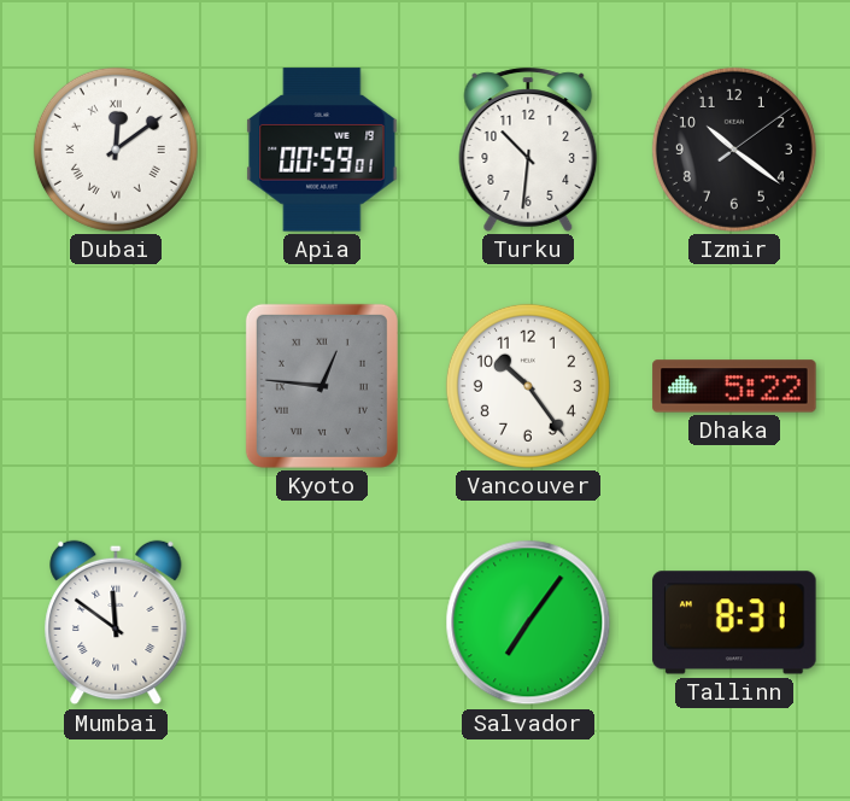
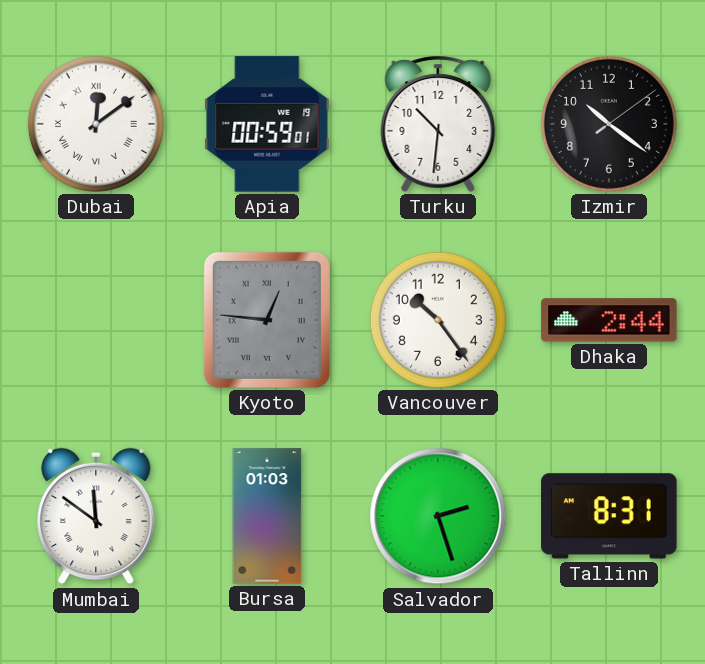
Dhaka: 5:22 -> 2:44 (609, 320)
Bursa: none -> 01:03 (267, 516)
Salvador: 7:06 -> 2:27 (438, 516)
